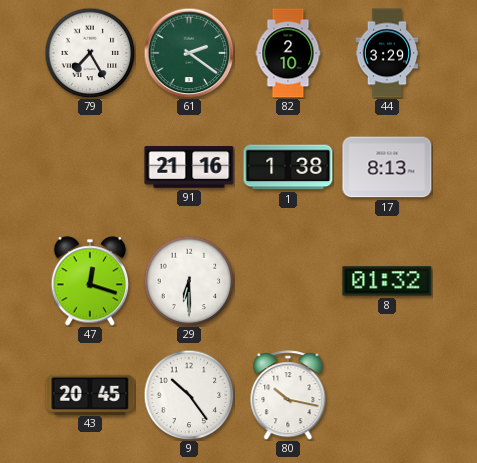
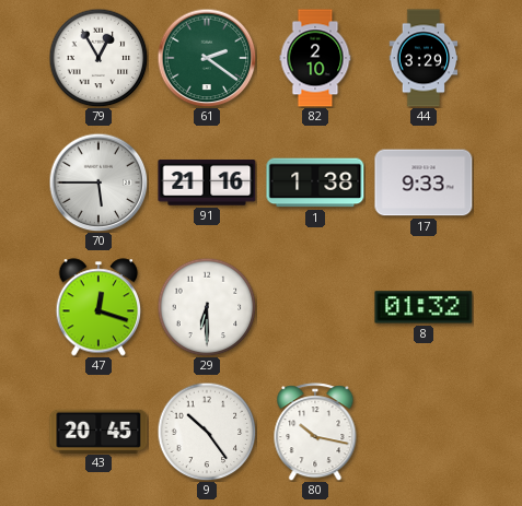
79: 7:25 -> 12:55 (98, 58)
70: none -> 5:45 (98, 183)
17: 8:13 -> 9:33 (424, 183)
